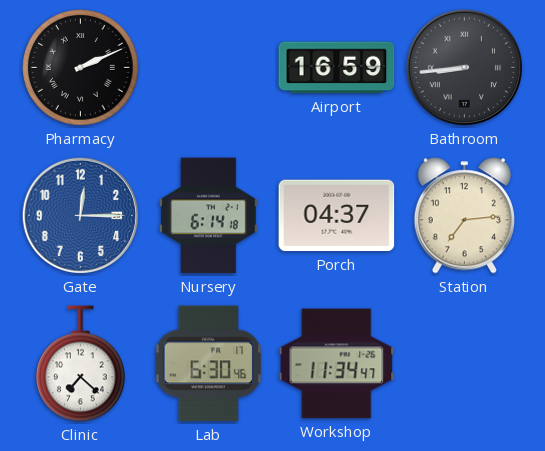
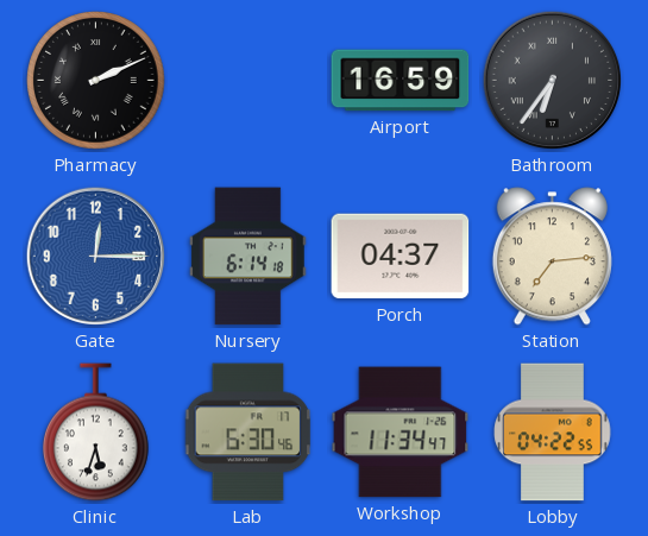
Bathroom: 8:44 -> 6:36 (553, 81)
Clinic: 7:22 -> 5:33 (96, 433)
Lobby: none -> 04:22 (553, 433)
